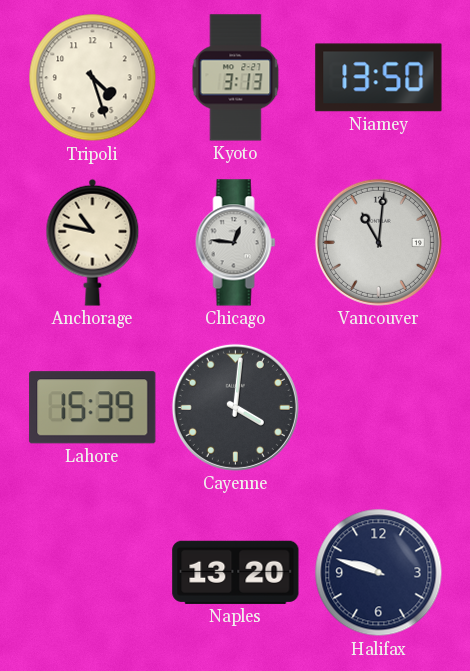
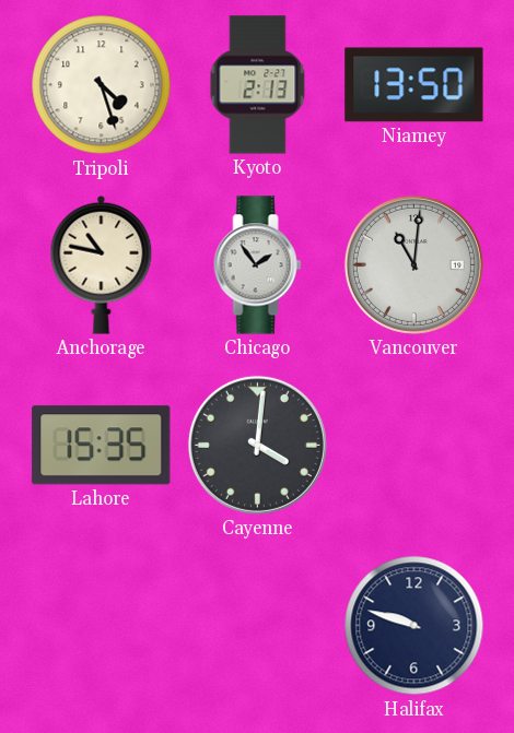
Kyoto: 3:13 -> 2:13 (258, 85)
Chicago: 12:46 -> 1:54 (258, 265)
Lahore: 15:39 -> 15:35 (102, 446)
Naples: 13:20 -> none (236, 572)
